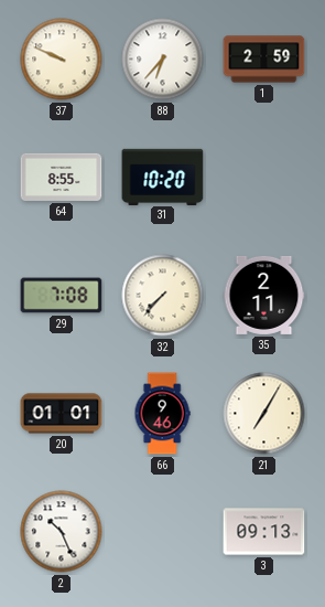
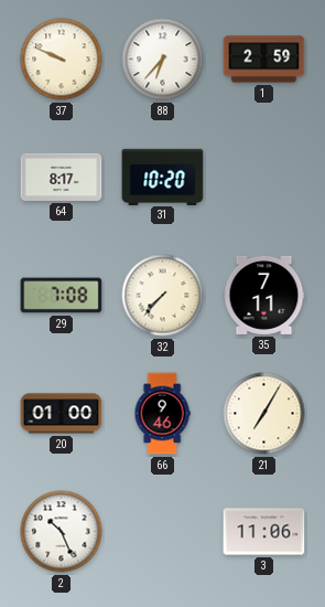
64: 8:55 -> 8:17 (62, 177)
35: 2:11 -> 7:11 (264, 295)
20: 01:01 -> 01:00 (62, 414)
3: 09:13 -> 11:06 (264, 532)
